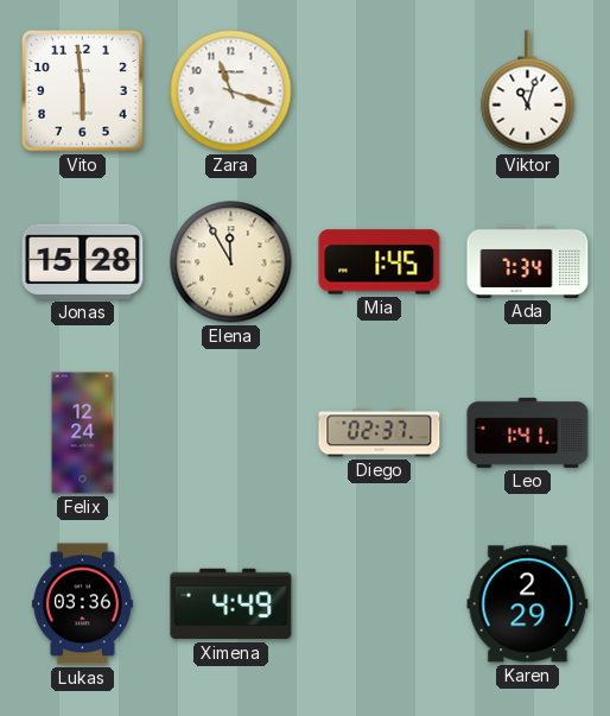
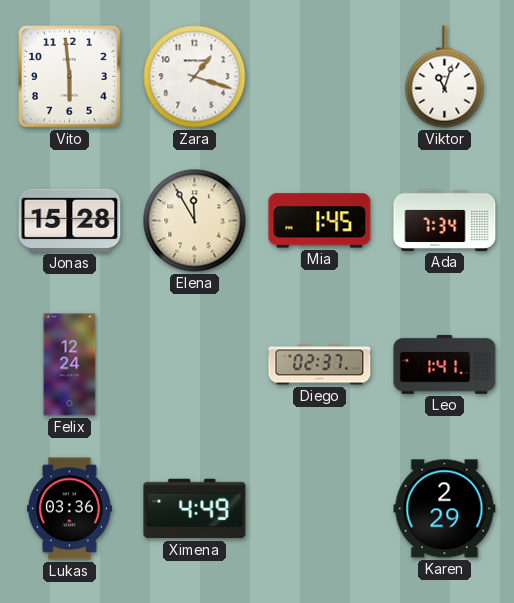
Zara: 11:18 -> 1:18 (195, 77)
